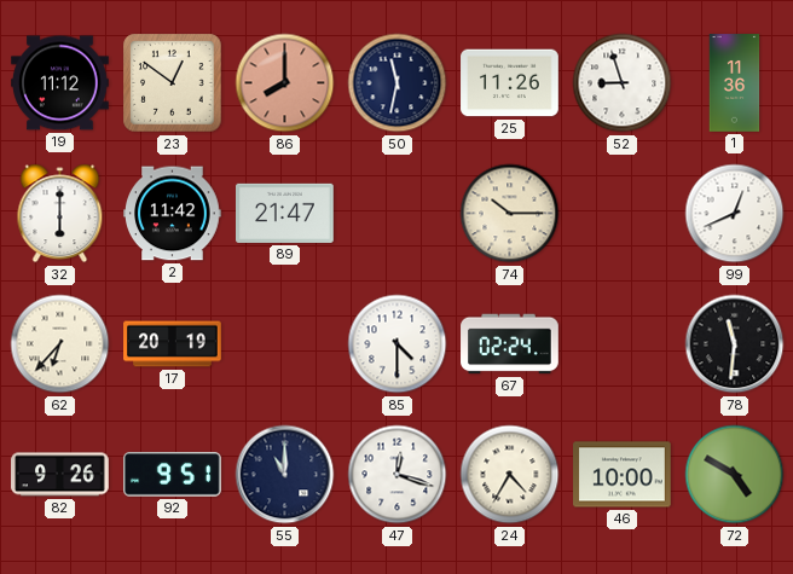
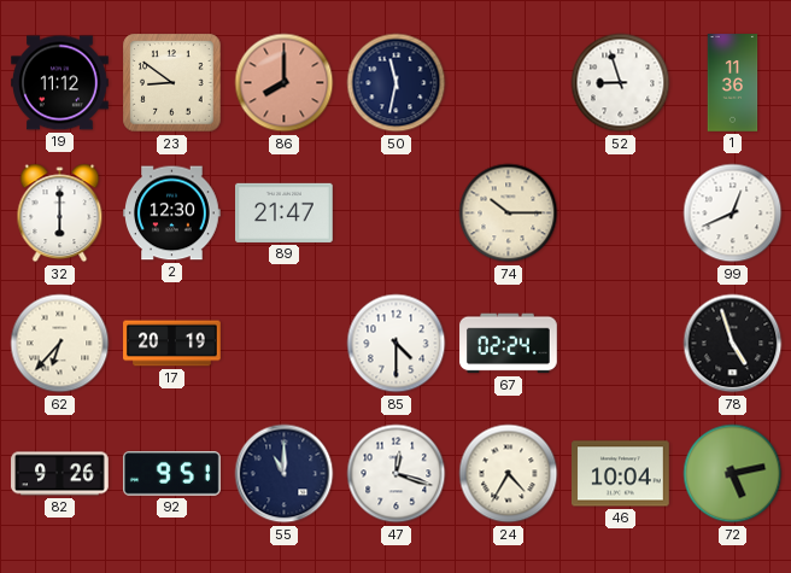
23: 12:51 -> 8:51 (172, 83)
25: 11:26 -> none (510, 83)
2: 11:42 -> 12:30 (172, 214)
78: 11:31 -> 4:57 (733, 344)
46: 10:00 -> 10:04 (621, 474)
72: 4:50 -> 5:13 (733, 474)
